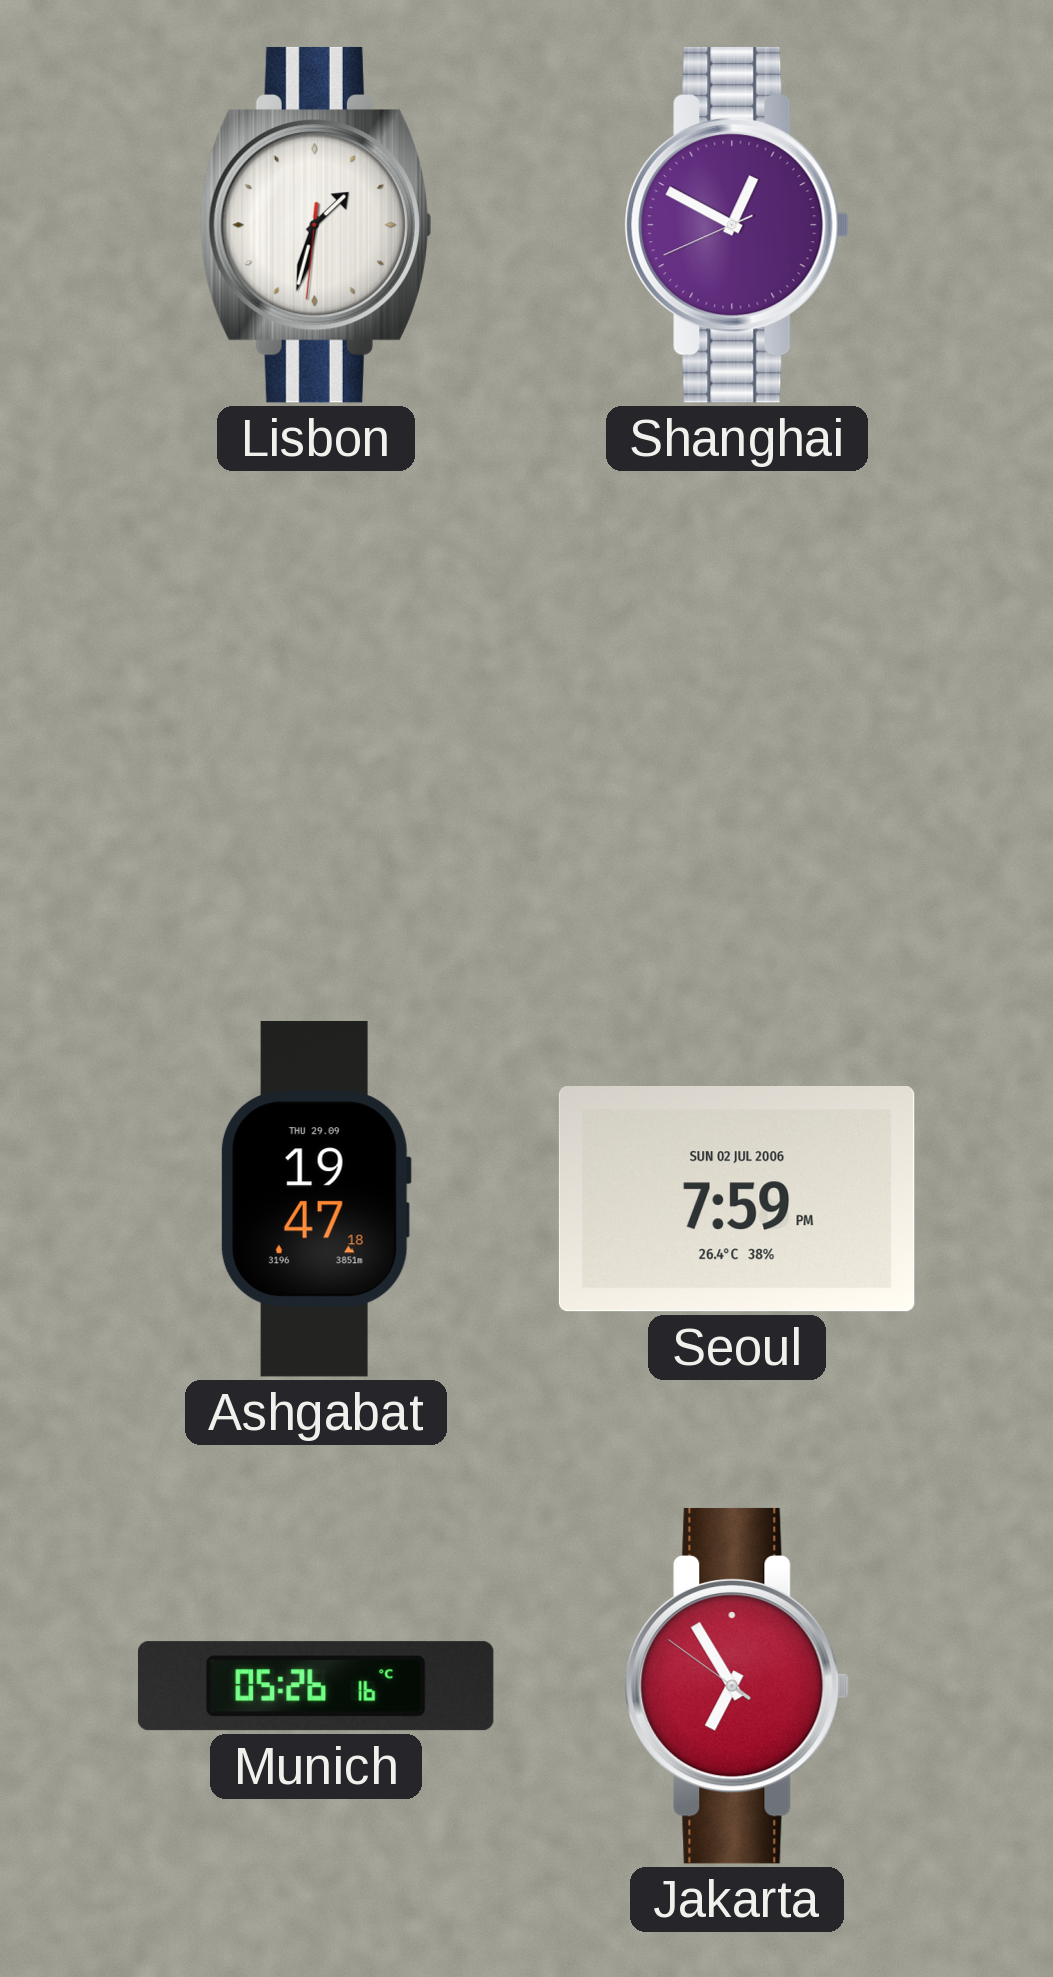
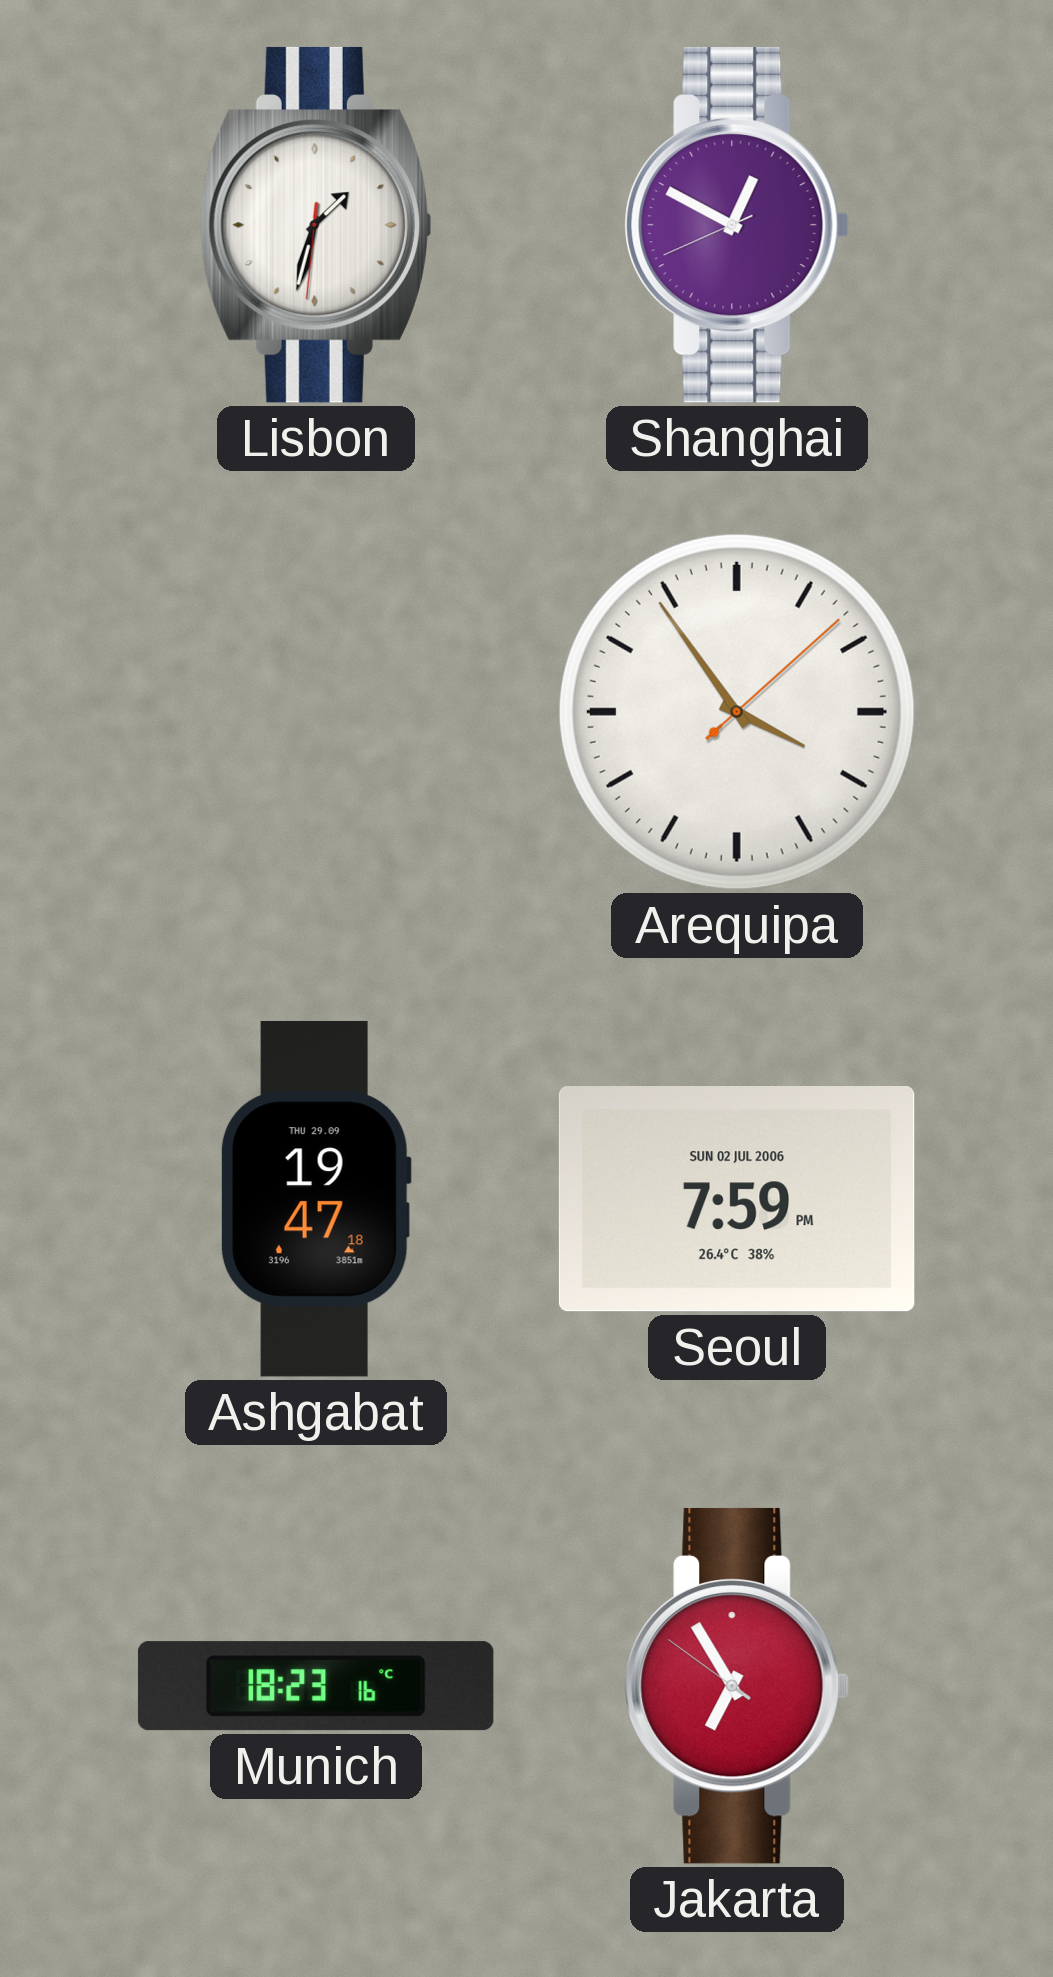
Arequipa: none -> 3:54 (737, 712)
Munich: 05:26 -> 18:23 (316, 1686)
